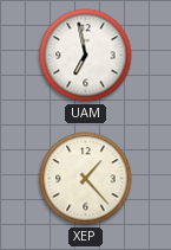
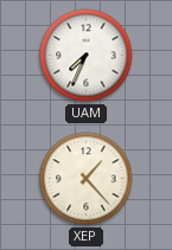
UAM: 6:58 -> 7:34 (87, 56)
